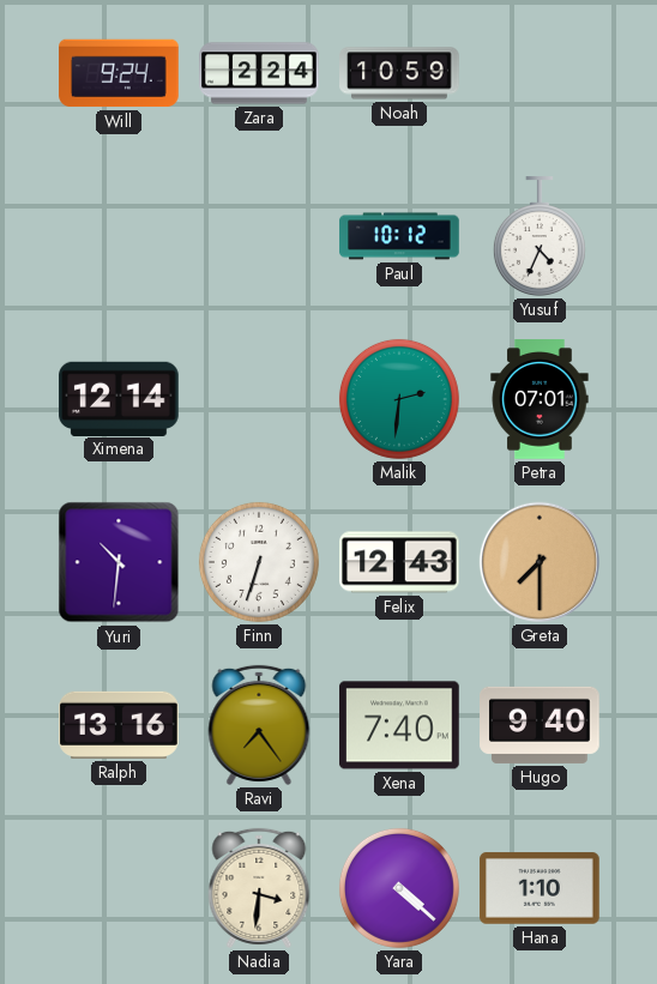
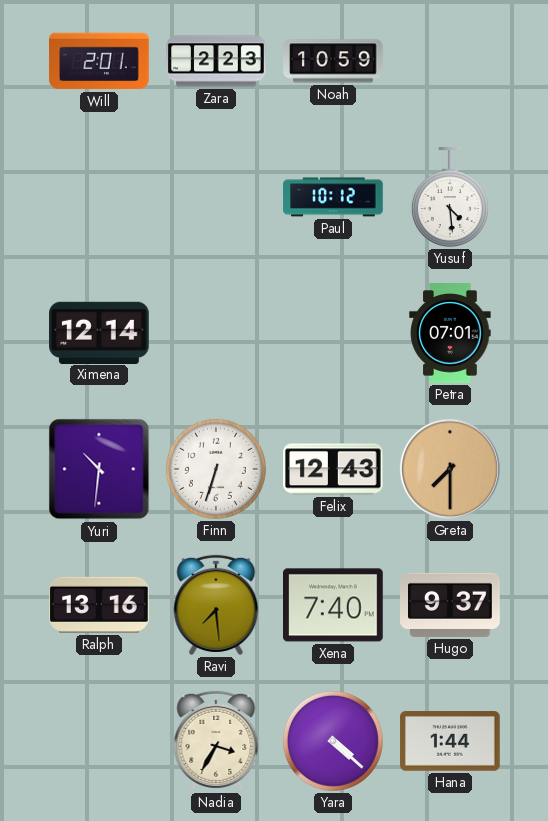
Will: 9:24 -> 2:01 (99, 61)
Zara: 2:24 -> 2:23 (216, 61)
Yusuf: 4:34 -> 4:29 (450, 197)
Malik: 2:31 -> none (399, 399)
Ravi: 7:24 -> 7:29 (216, 605)
Hugo: 9:40 -> 9:37 (450, 605)
Nadia: 3:31 -> 3:35 (216, 741)
Hana: 1:10 -> 1:44 (450, 741)
